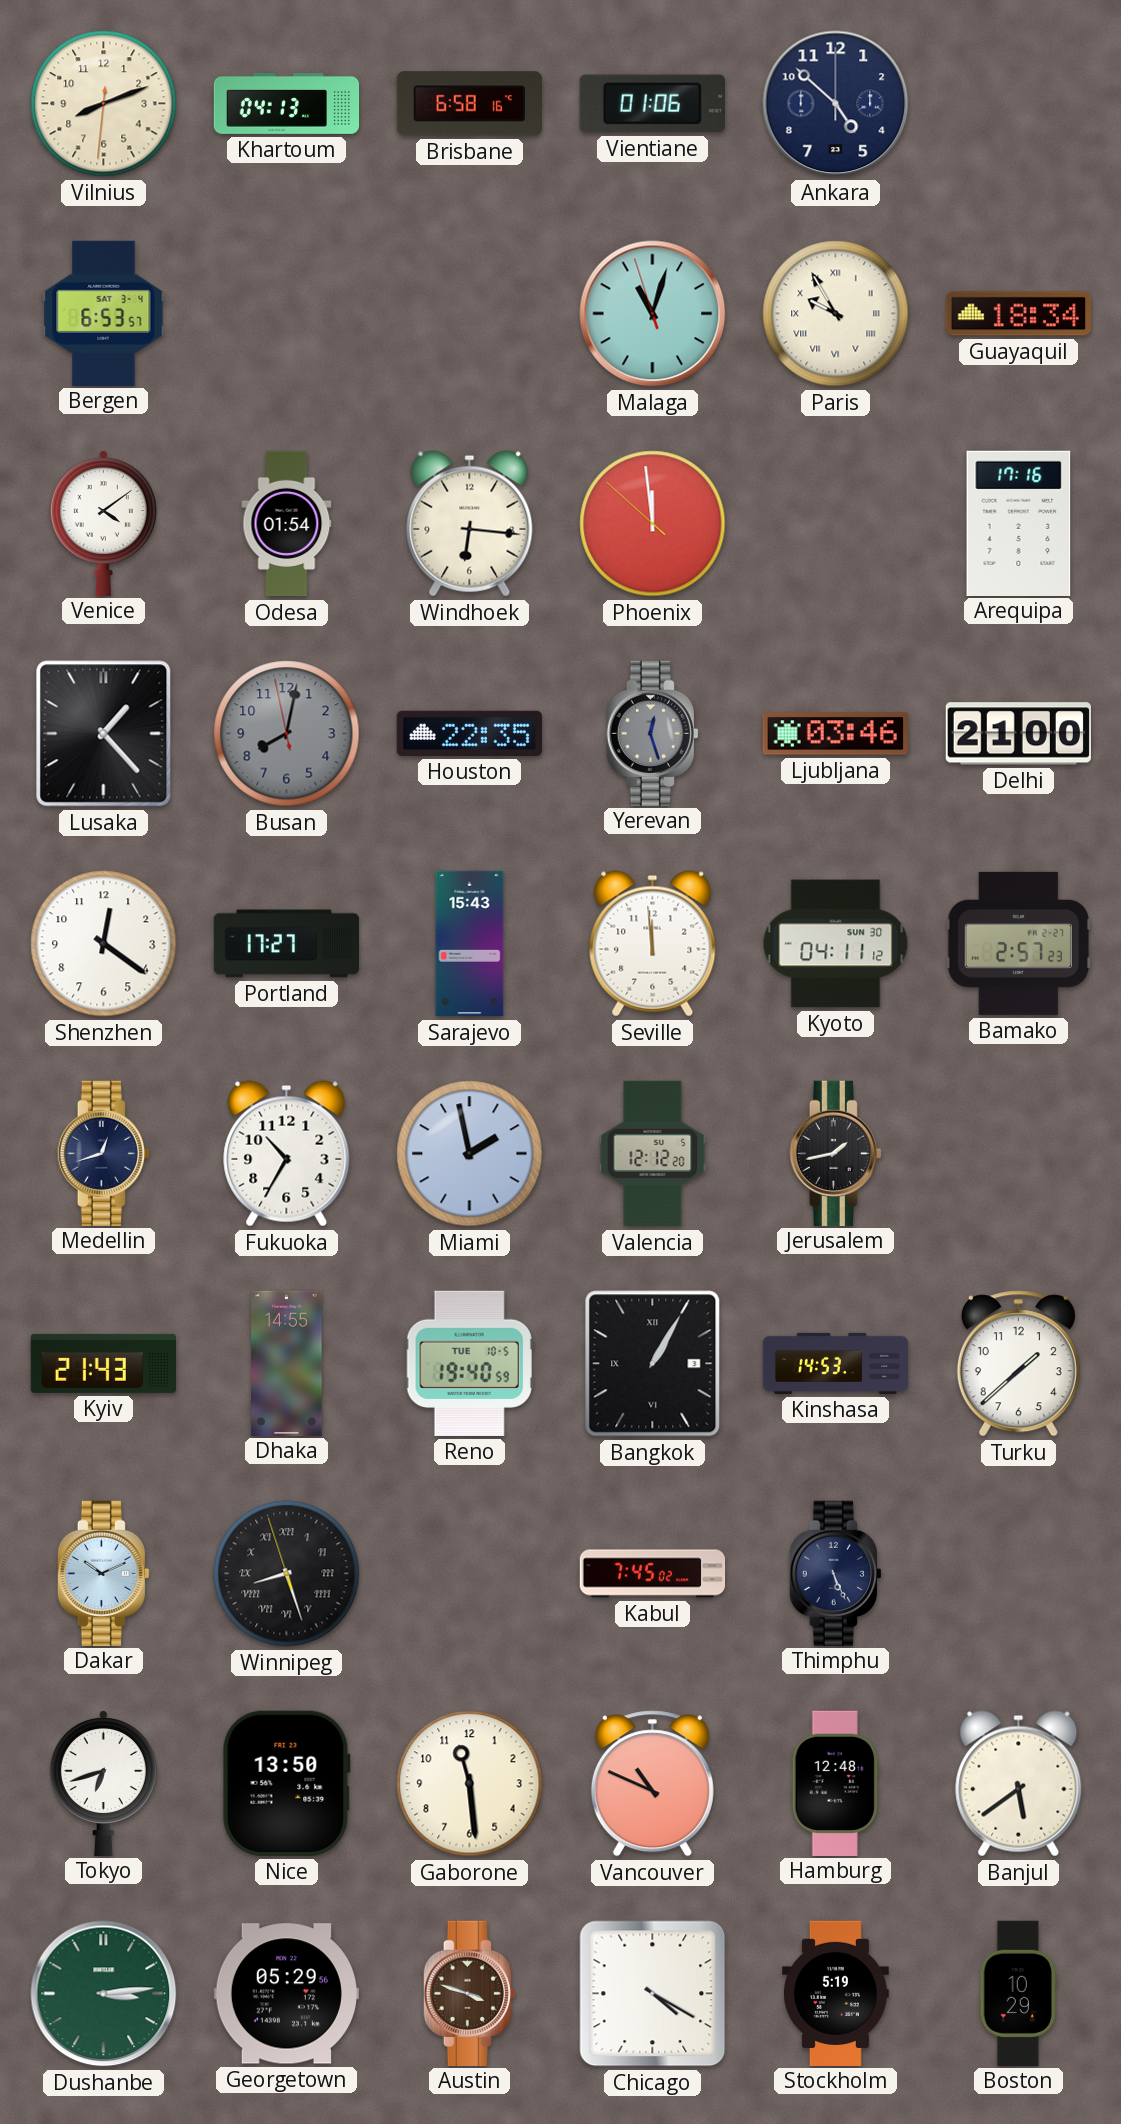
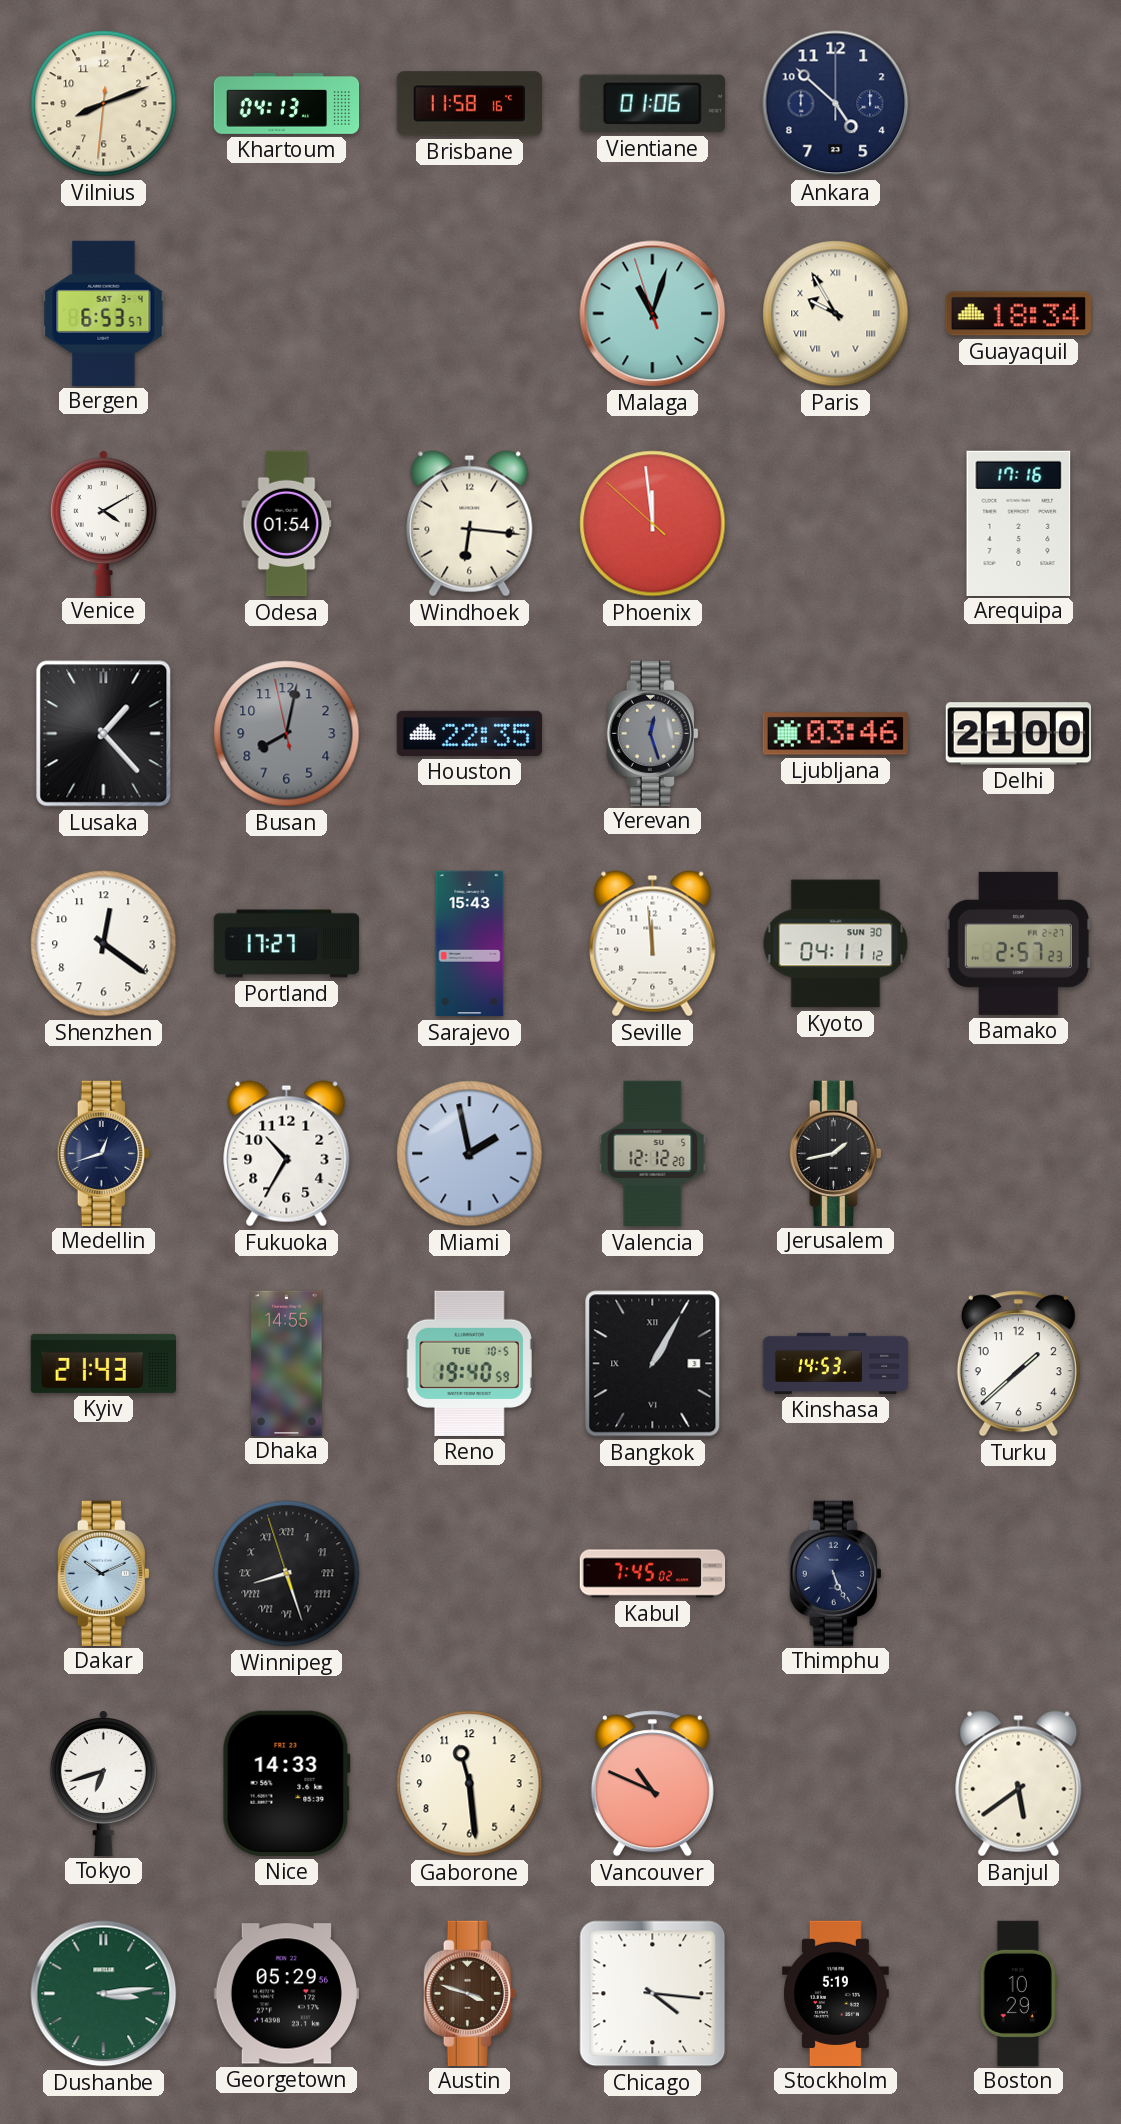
Brisbane: 6:58 -> 11:58 (469, 104)
Venice: 4:09 -> 4:10 (103, 523)
Nice: 13:50 -> 14:33 (286, 1783)
Hamburg: 12:48 -> none (835, 1783)
Chicago: 4:20 -> 4:16 (653, 1994)
